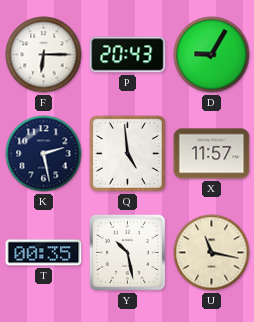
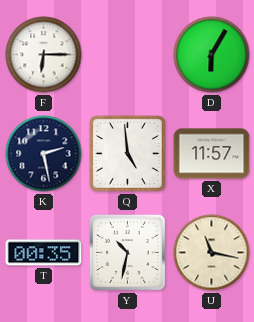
P: 20:43 -> none (128, 55)
D: 9:05 -> 6:05 (212, 55)
Y: 10:28 -> 10:32 (127, 252)
